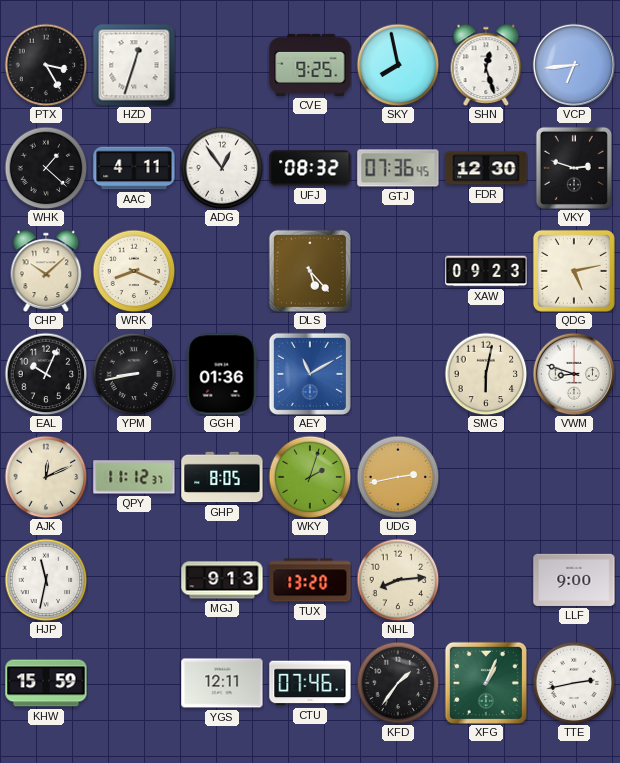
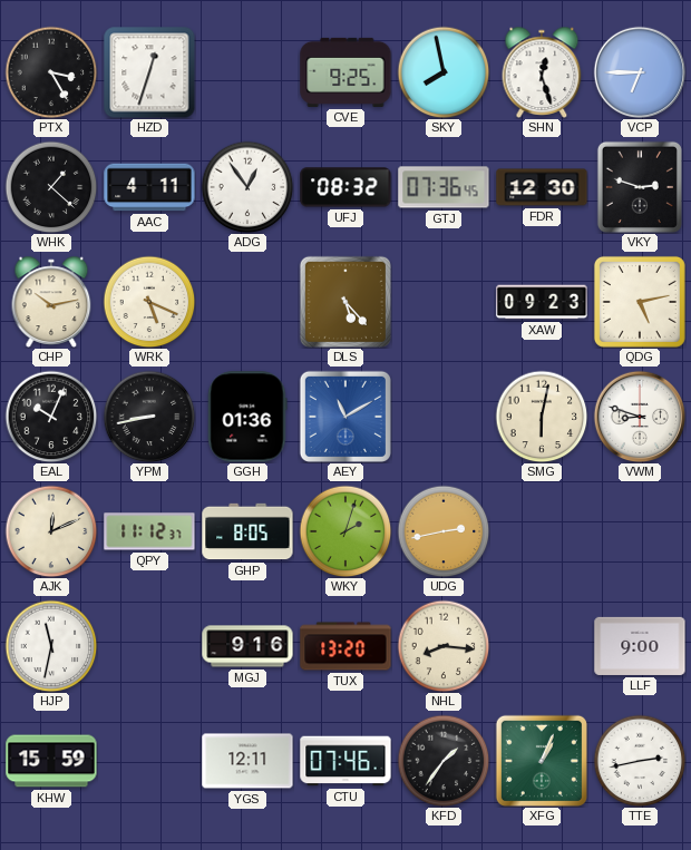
VCP: 6:44 -> 6:45 (640, 72)
CHP: 10:08 -> 10:13 (51, 302)
WRK: 8:19 -> 5:19 (149, 302)
MGJ: 9:13 -> 9:16 (247, 646)
NHL: 8:14 -> 8:16 (444, 646)
